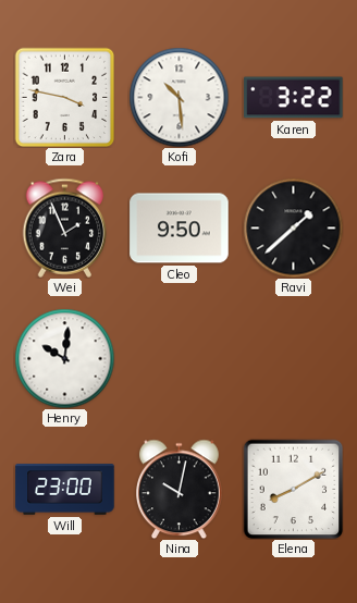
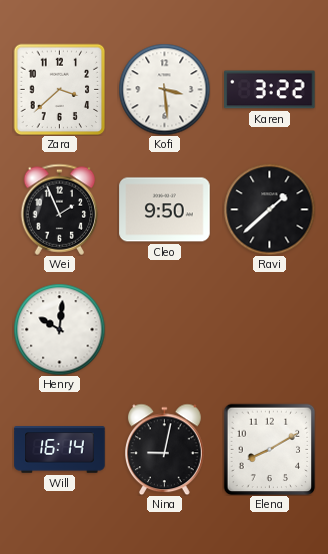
Zara: 3:47 -> 3:38 (59, 89)
Kofi: 10:29 -> 3:29 (164, 89)
Will: 23:00 -> 16:14 (60, 450)
Nina: 10:02 -> 9:02 (165, 449)
